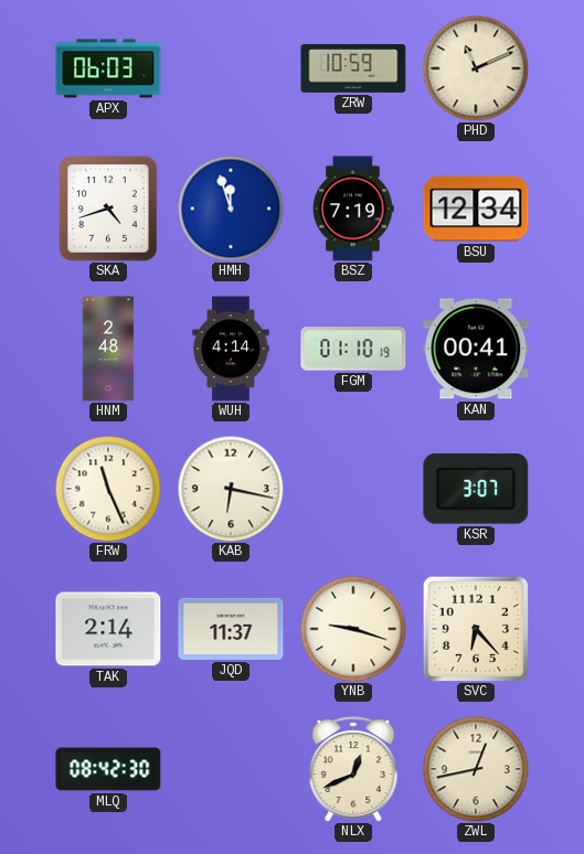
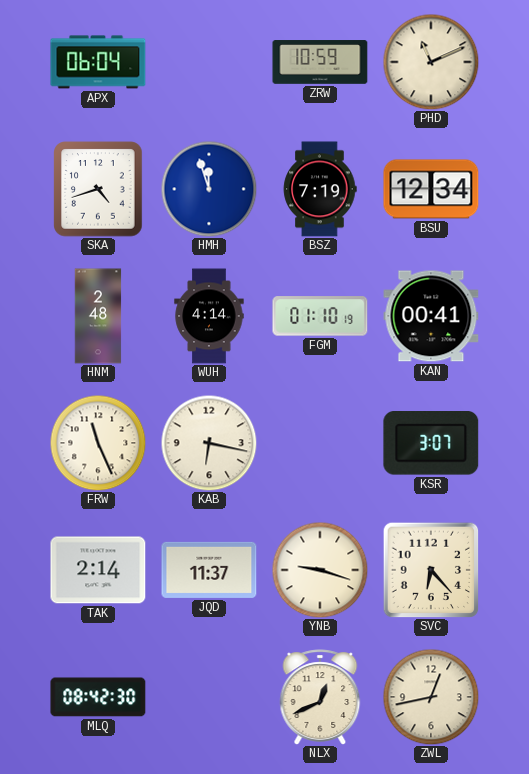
APX: 06:03 -> 06:04 (98, 62)
